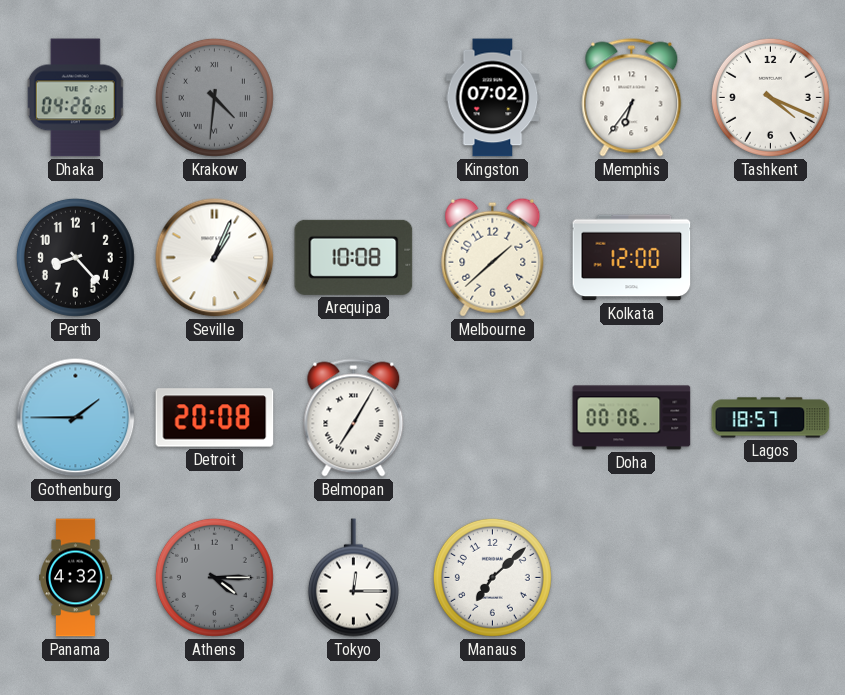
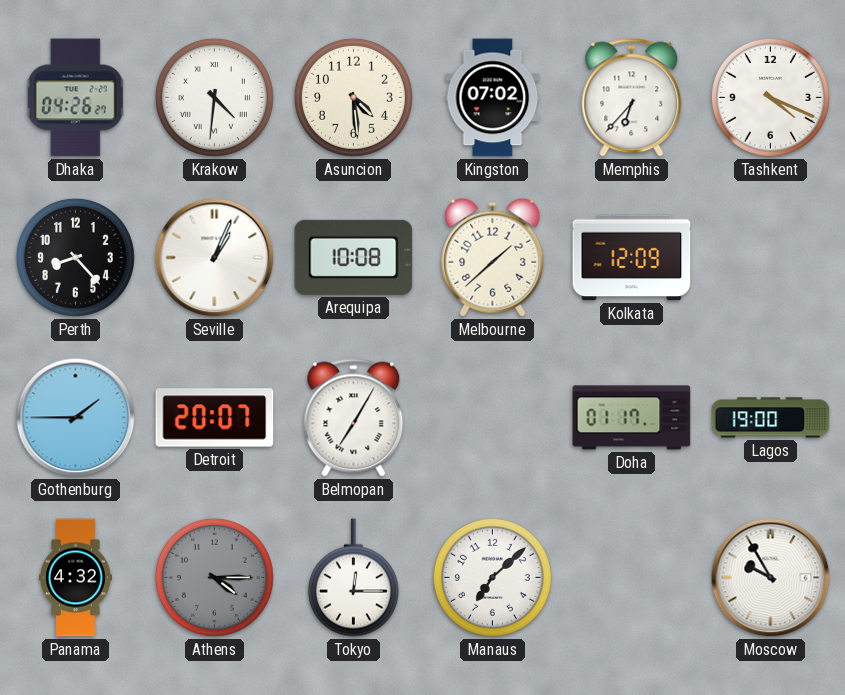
Dhaka: 04:26:05 -> 04:26:27 (76, 98)
Krakow dial: grey -> white (214, 97)
Asuncion: none -> 4:29 (353, 97)
Memphis: 6:36 -> 6:37 (632, 98)
Kolkata: 12:00 -> 12:09 (632, 258)
Detroit: 20:08 -> 20:07 (215, 418)
Doha: 00:06 -> 01:17 (632, 418)
Lagos: 18:57 -> 19:00 (771, 418)
Moscow: none -> 9:55 (771, 578)
